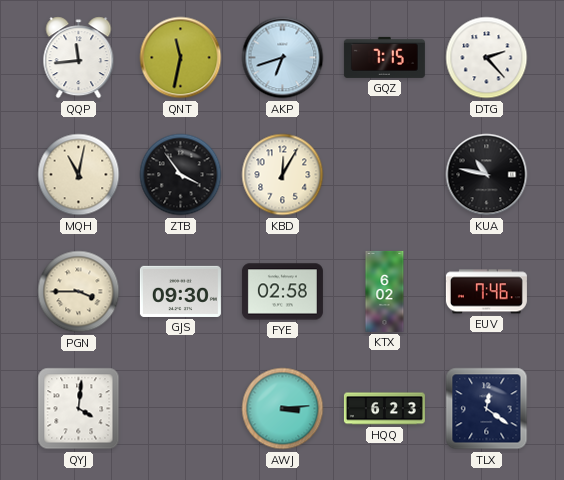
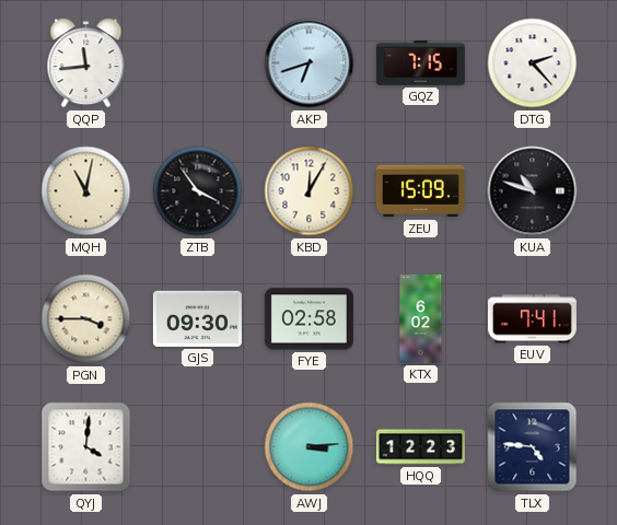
QNT: 11:32 -> none (181, 58)
ZEU: none -> 15:09 (420, 191)
KUA: 10:47 -> 10:48 (533, 191)
EUV: 7:46 -> 7:41 (532, 319)
HQQ: 6:23 -> 12:23 (420, 447)
TLX: 12:21 -> 4:46 (533, 447)
